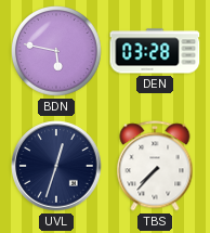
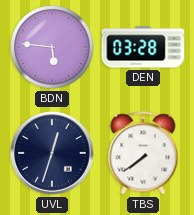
BDN: 5:47 -> 5:46 (53, 48)
TBS: 7:37 -> 7:39 (143, 153)
